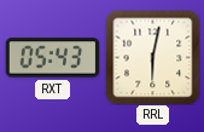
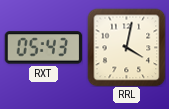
RRL: 6:02 -> 4:02 (126, 47)
